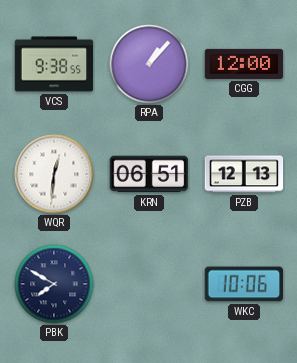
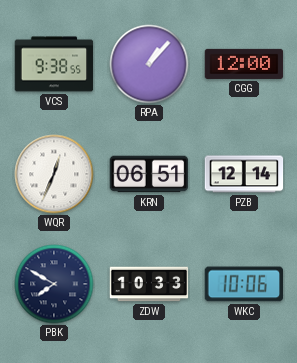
WQR: 12:31 -> 12:34 (54, 174)
PZB: 12:13 -> 12:14 (244, 174)
ZDW: none -> 10:33 (149, 284)
